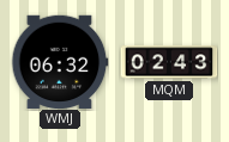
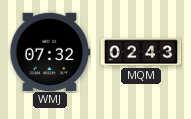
WMJ: 06:32 -> 07:32 (50, 51)
